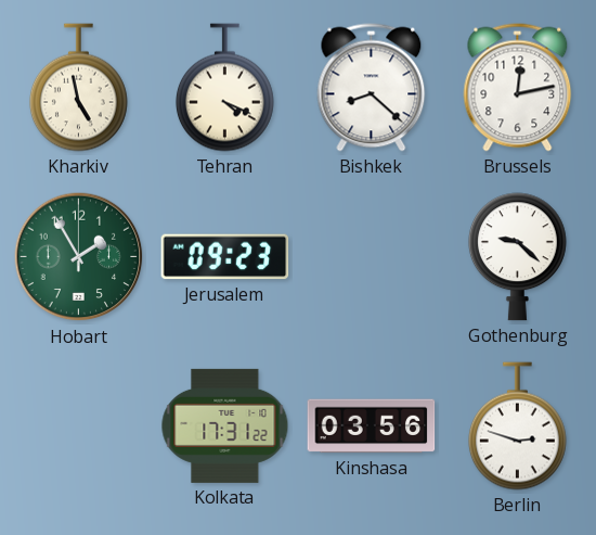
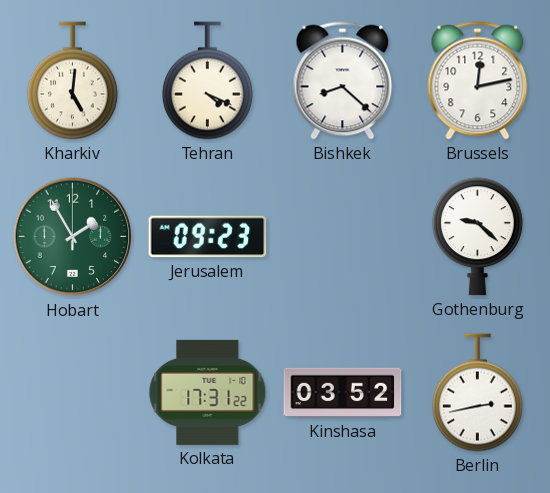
Kharkiv: 4:58 -> 5:01 (72, 81)
Kinshasa: 03:56 -> 03:52 (343, 393)
Berlin: 2:48 -> 2:43 (477, 393)
